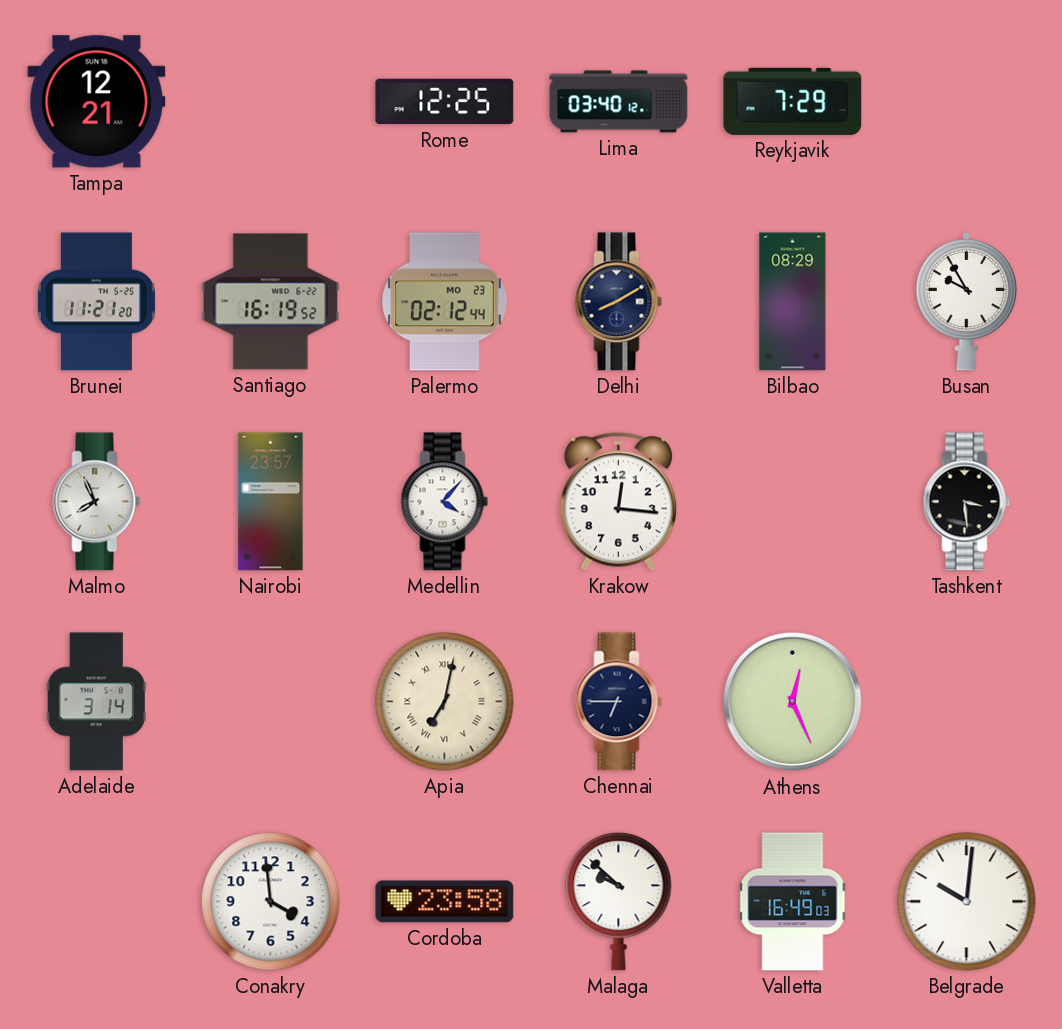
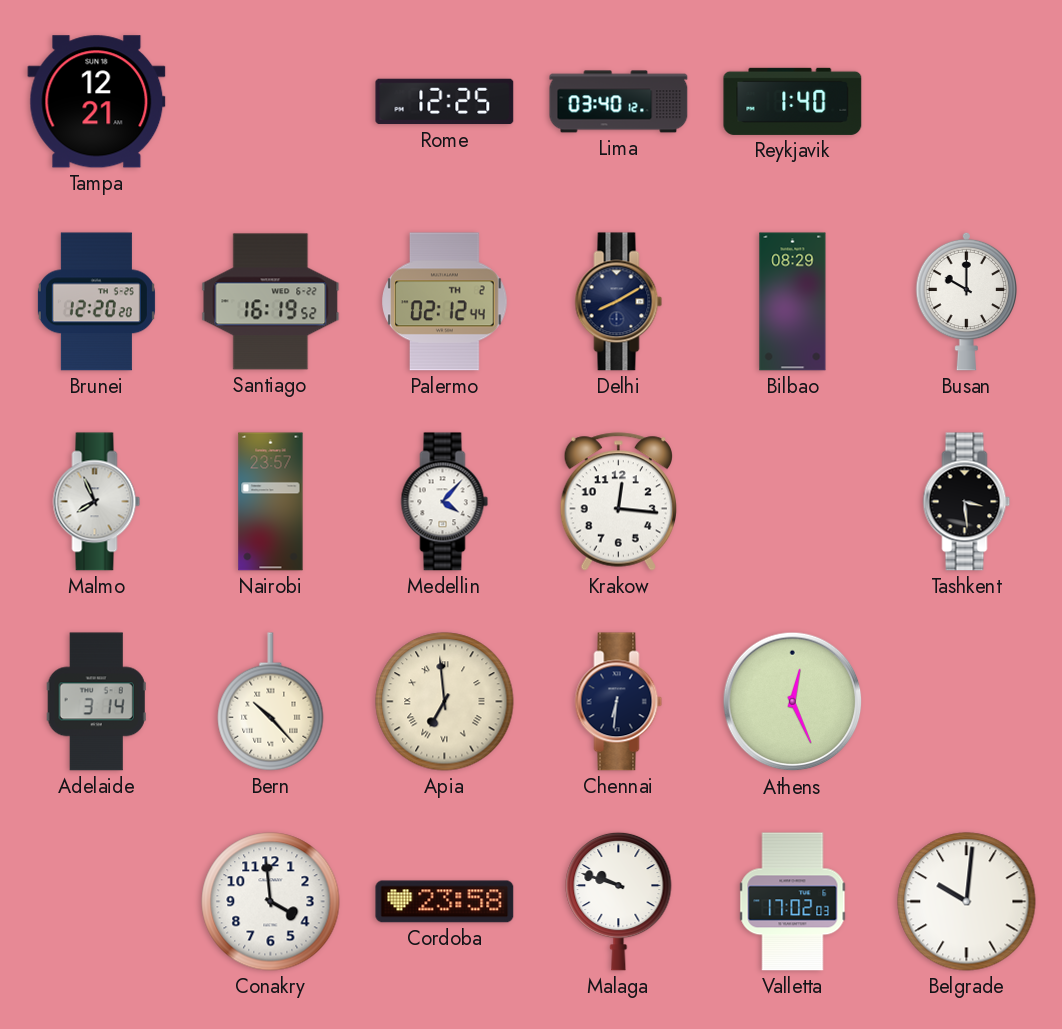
Reykjavik: 7:29 -> 1:40 (793, 101)
Brunei: 11:21 -> 12:20 (96, 302)
Palermo date: MO 23 -> TH 2 (445, 302)
Busan: 9:55 -> 10:00 (967, 301)
Bern: none -> 10:23 (271, 702)
Apia: 7:02 -> 6:59 (445, 702)
Chennai: 6:45 -> 6:31 (619, 702)
Malaga: 9:52 -> 9:48 (619, 901)
Valletta: 16:49 -> 17:02 (793, 902)
